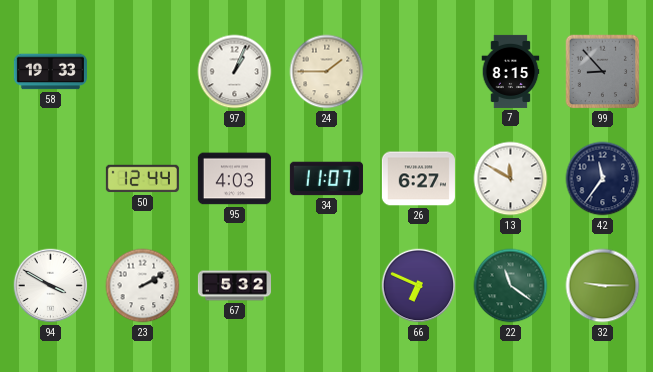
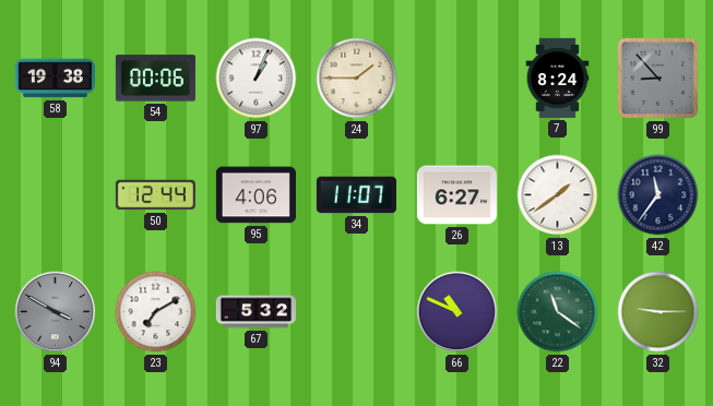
58: 19:33 -> 19:38 (55, 79)
54: none -> 00:06 (155, 79)
7: 8:15 -> 8:24 (558, 77)
95: 4:03 -> 4:06 (256, 195)
13: 11:50 -> 1:39 (558, 195)
94 dial: white -> grey (56, 312)
23: 2:10 -> 7:10 (156, 312)
66: 6:49 -> 10:49 (457, 312)
